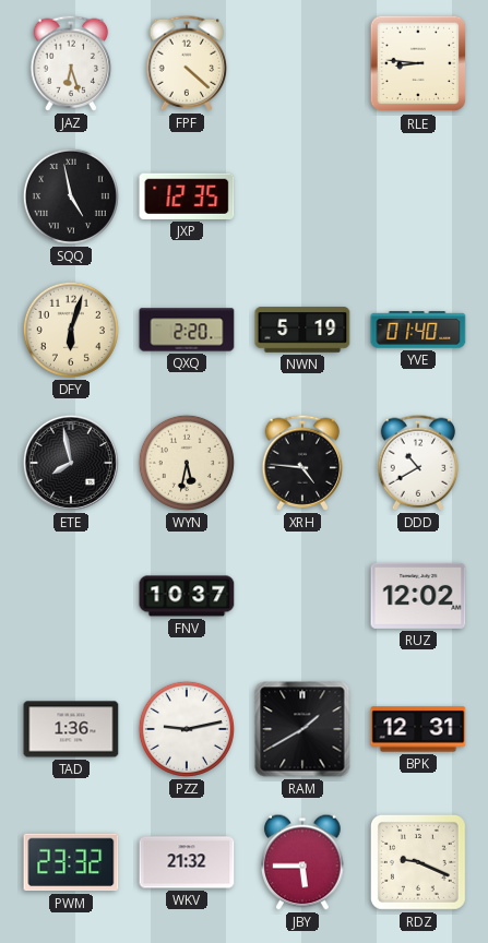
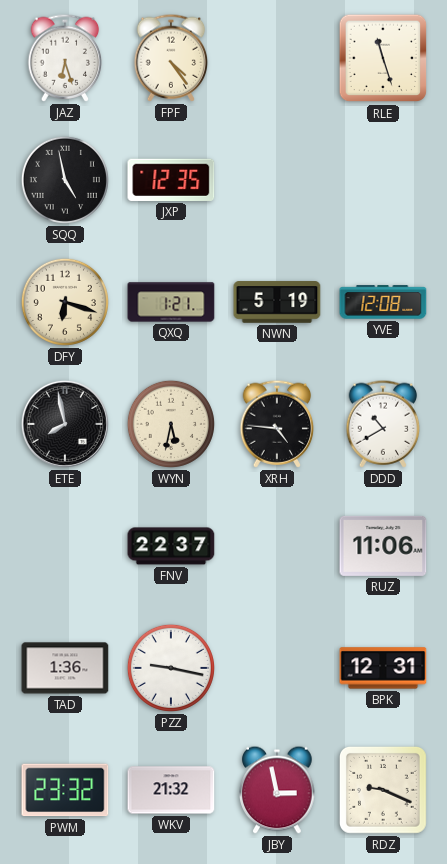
FPF: 4:22 -> 4:24 (171, 58)
RLE: 8:46 -> 11:27 (383, 58)
DFY: 6:03 -> 6:18 (65, 302)
QXQ: 2:20 -> 1:21 (171, 302)
YVE: 01:40 -> 12:08 (383, 302)
FNV: 10:37 -> 22:37 (171, 546)
RUZ: 12:02 -> 11:06 (383, 546)
PZZ: 9:13 -> 9:17 (171, 668)
RAM: 1:40 -> none (302, 729)
JBY: 5:45 -> 2:58 (277, 790)
